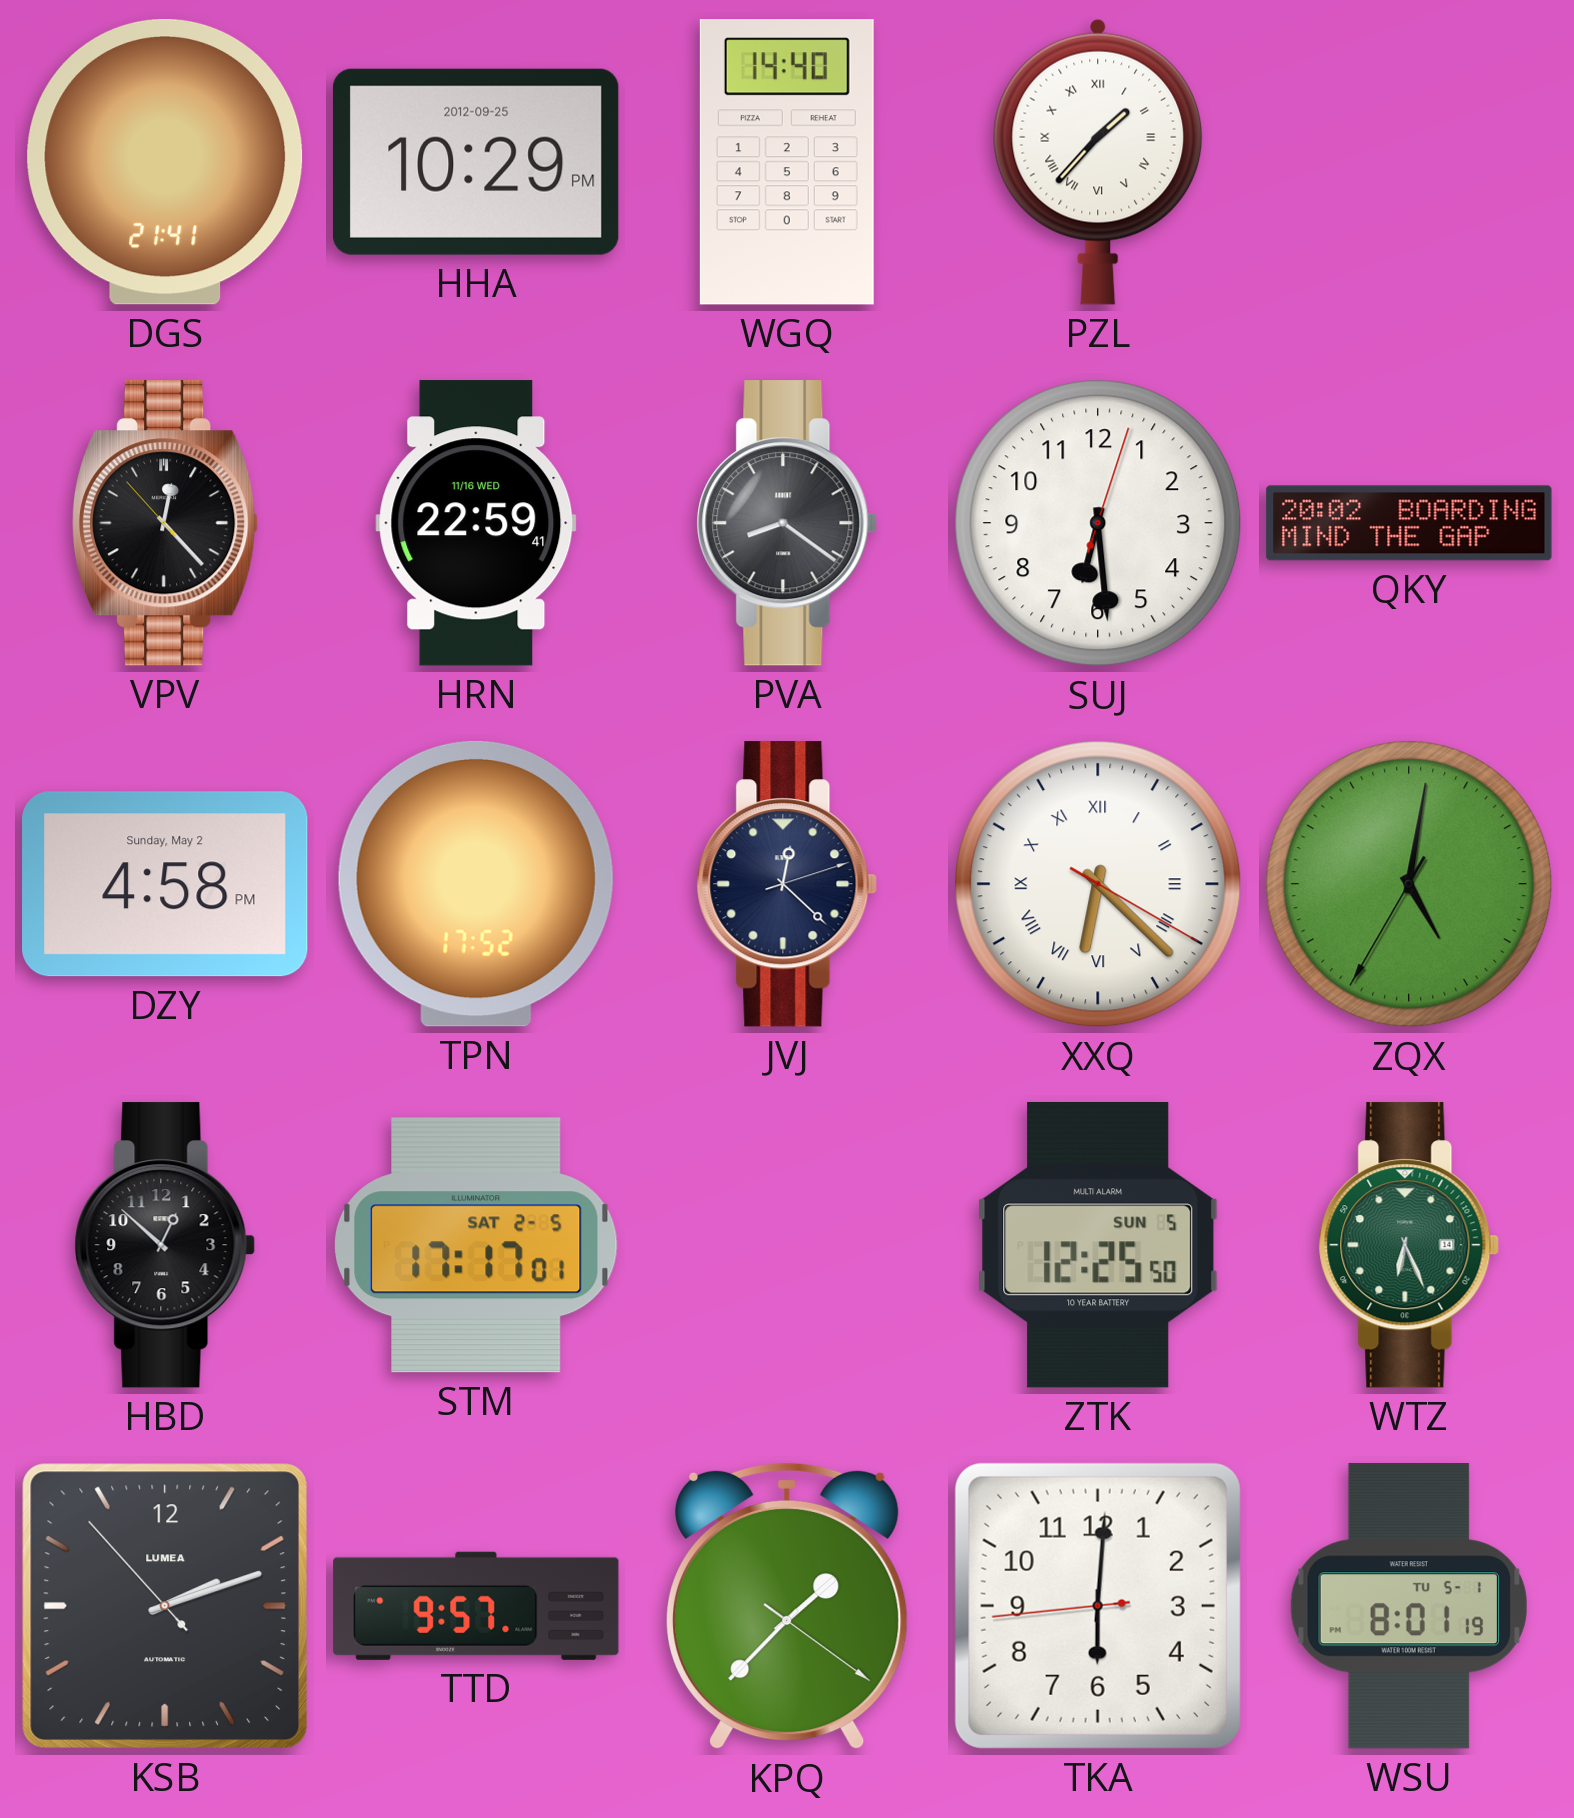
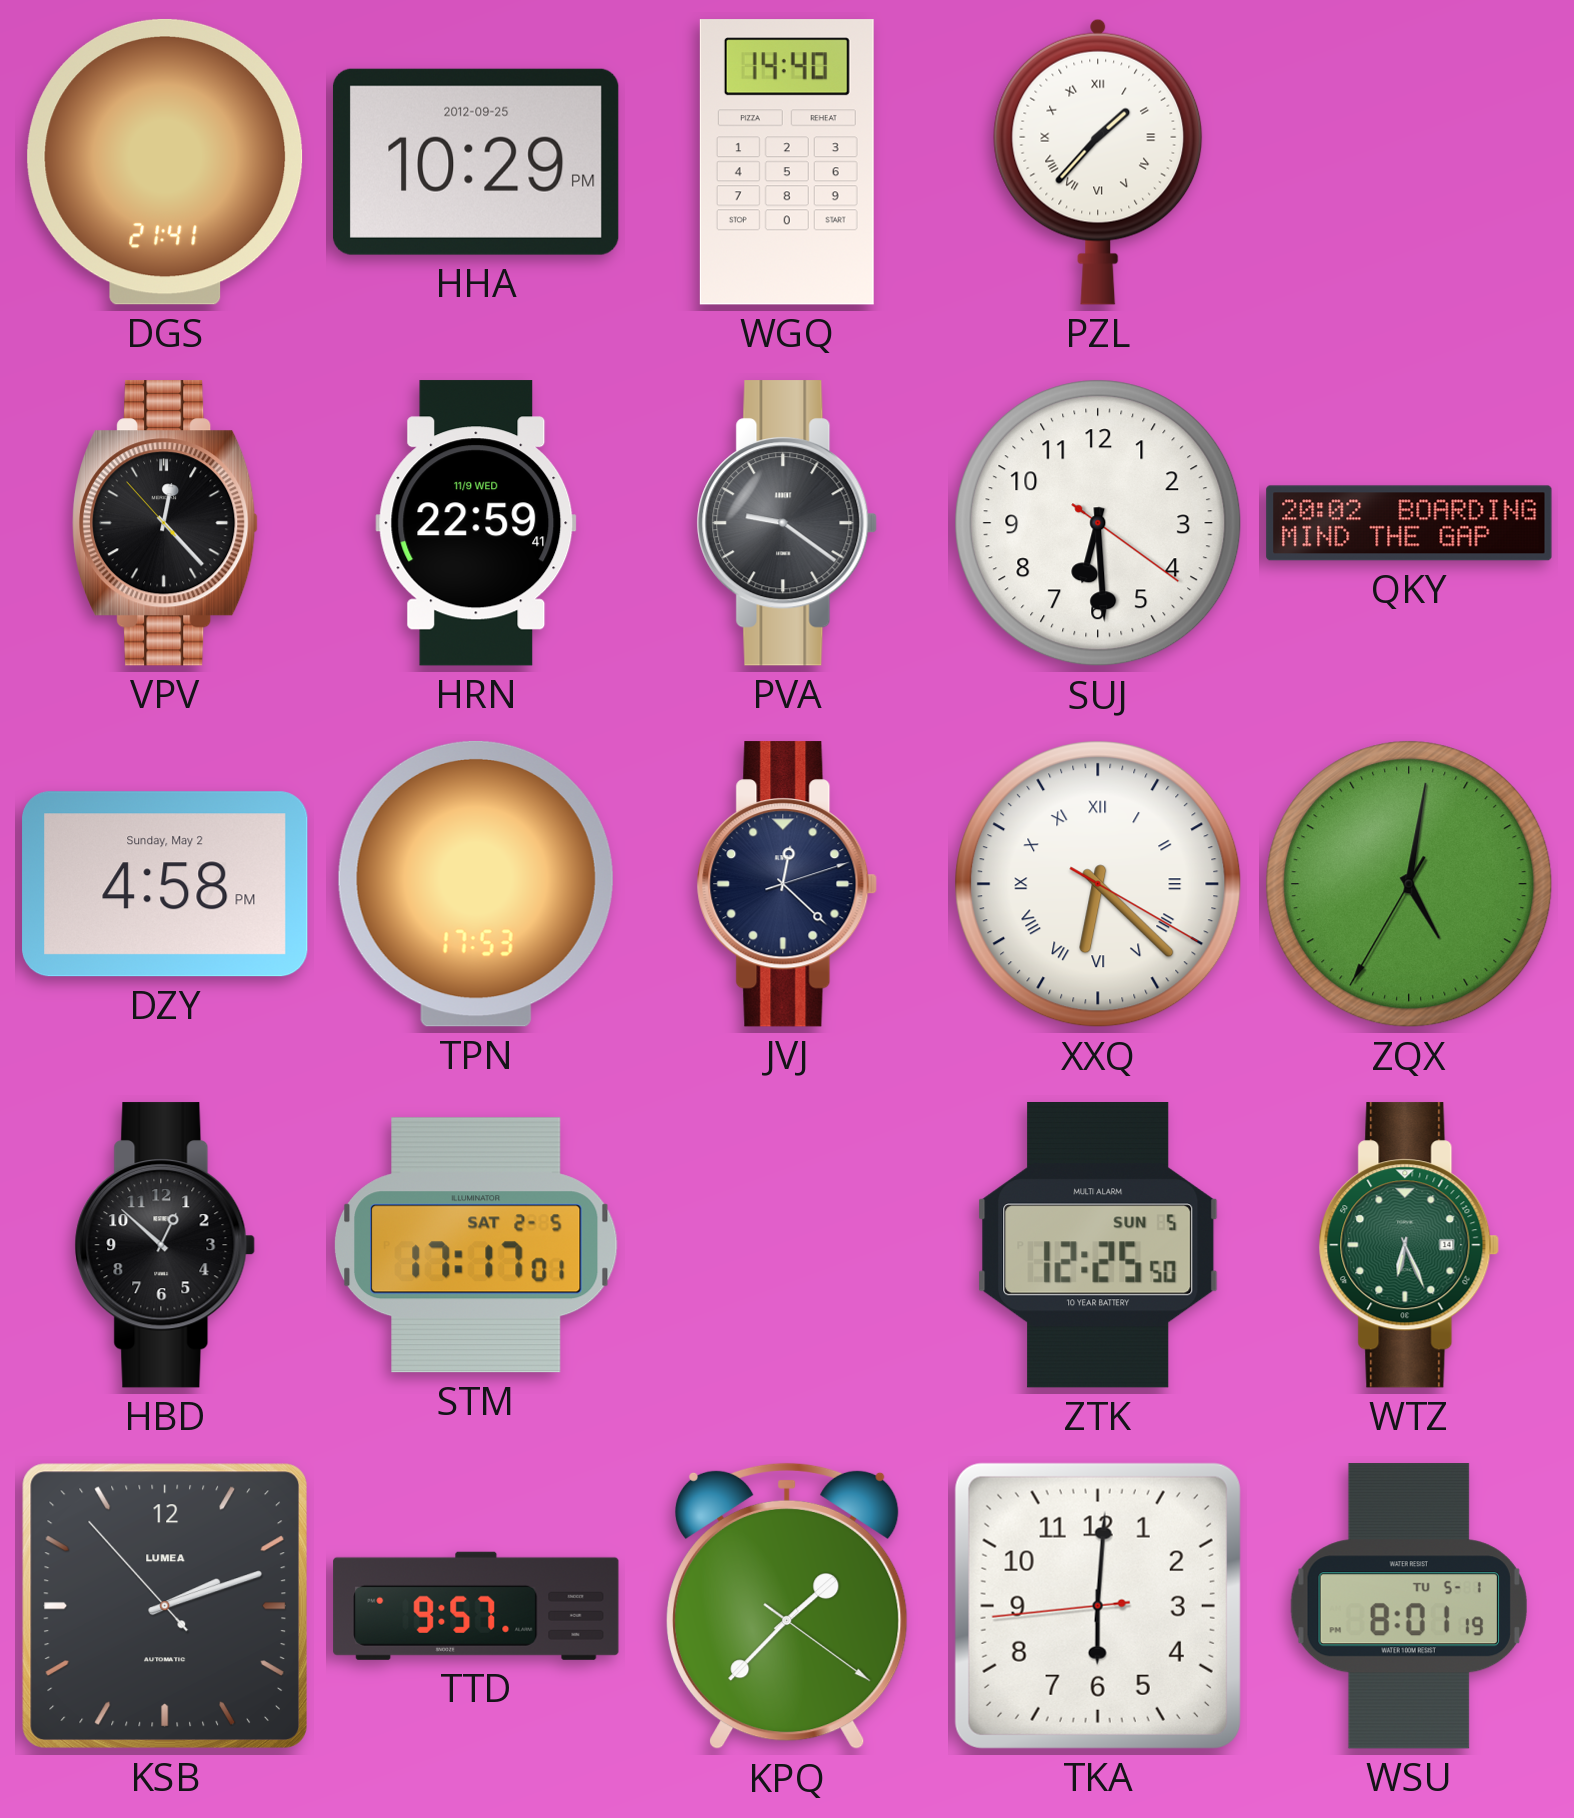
HRN date: 11/16 WED -> 11/9 WED (476, 523)
PVA: 8:21 -> 9:21 (787, 523)
SUJ: 6:29:03 -> 6:29:21 (1098, 523)
TPN: 17:52 -> 17:53 (476, 884)
